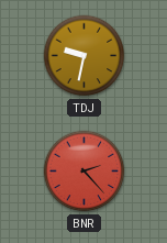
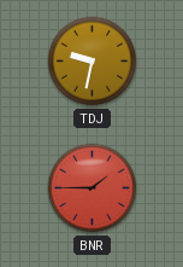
BNR: 2:23 -> 1:45 (93, 188)
